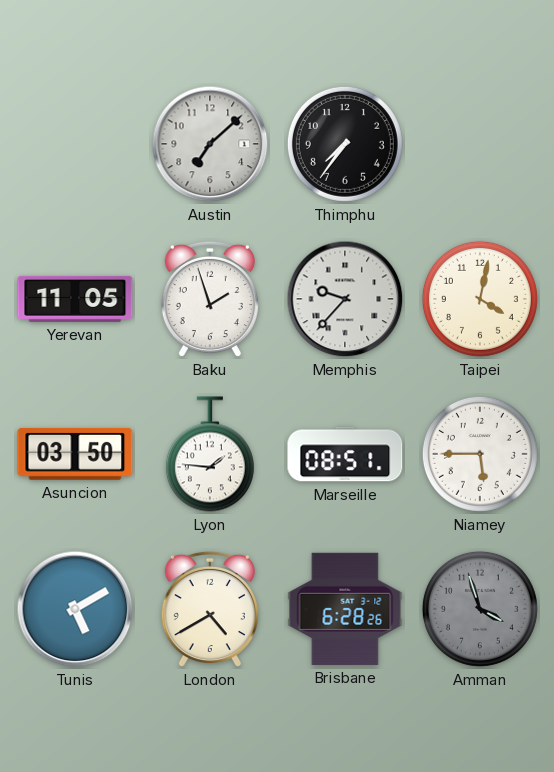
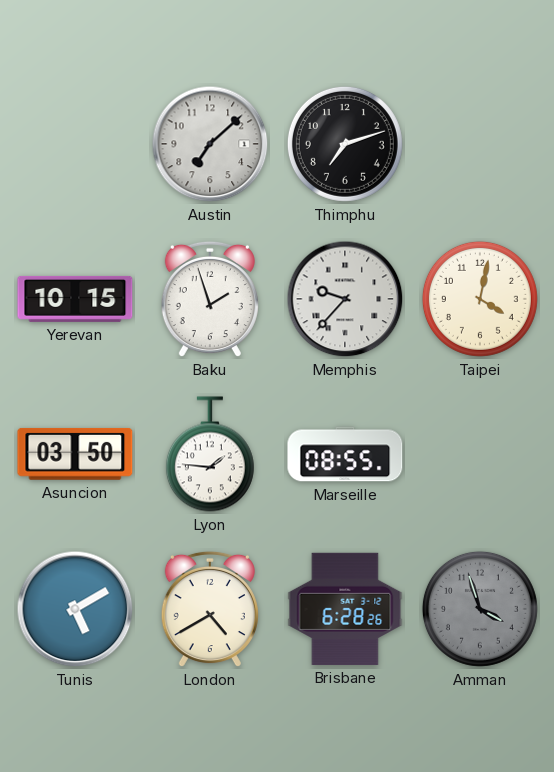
Thimphu: 7:36 -> 7:12 (345, 144)
Yerevan: 11:05 -> 10:15 (75, 299)
Marseille: 08:51 -> 08:55 (345, 454)
Niamey: 5:45 -> none (480, 454)
